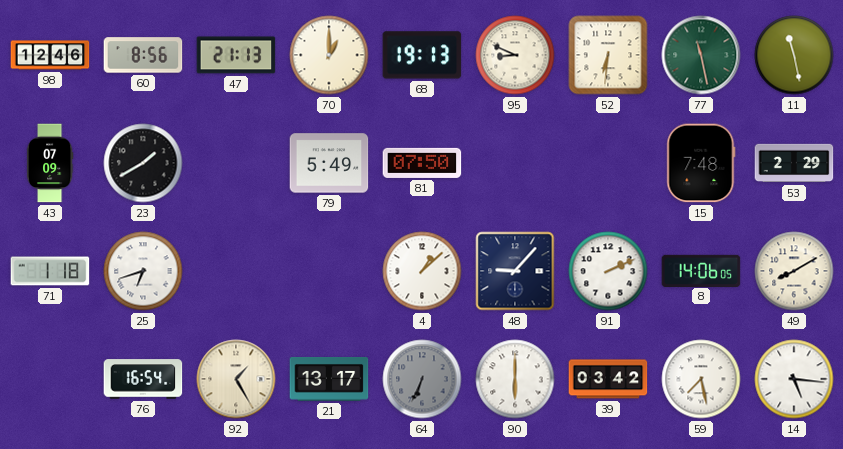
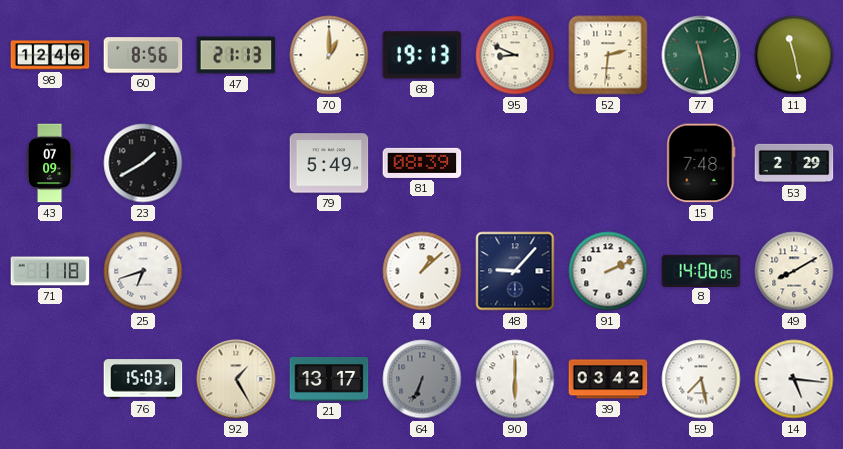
52: 6:31 -> 2:31 (608, 55)
81: 07:50 -> 08:39 (422, 163)
76: 16:54 -> 15:03 (143, 379)
